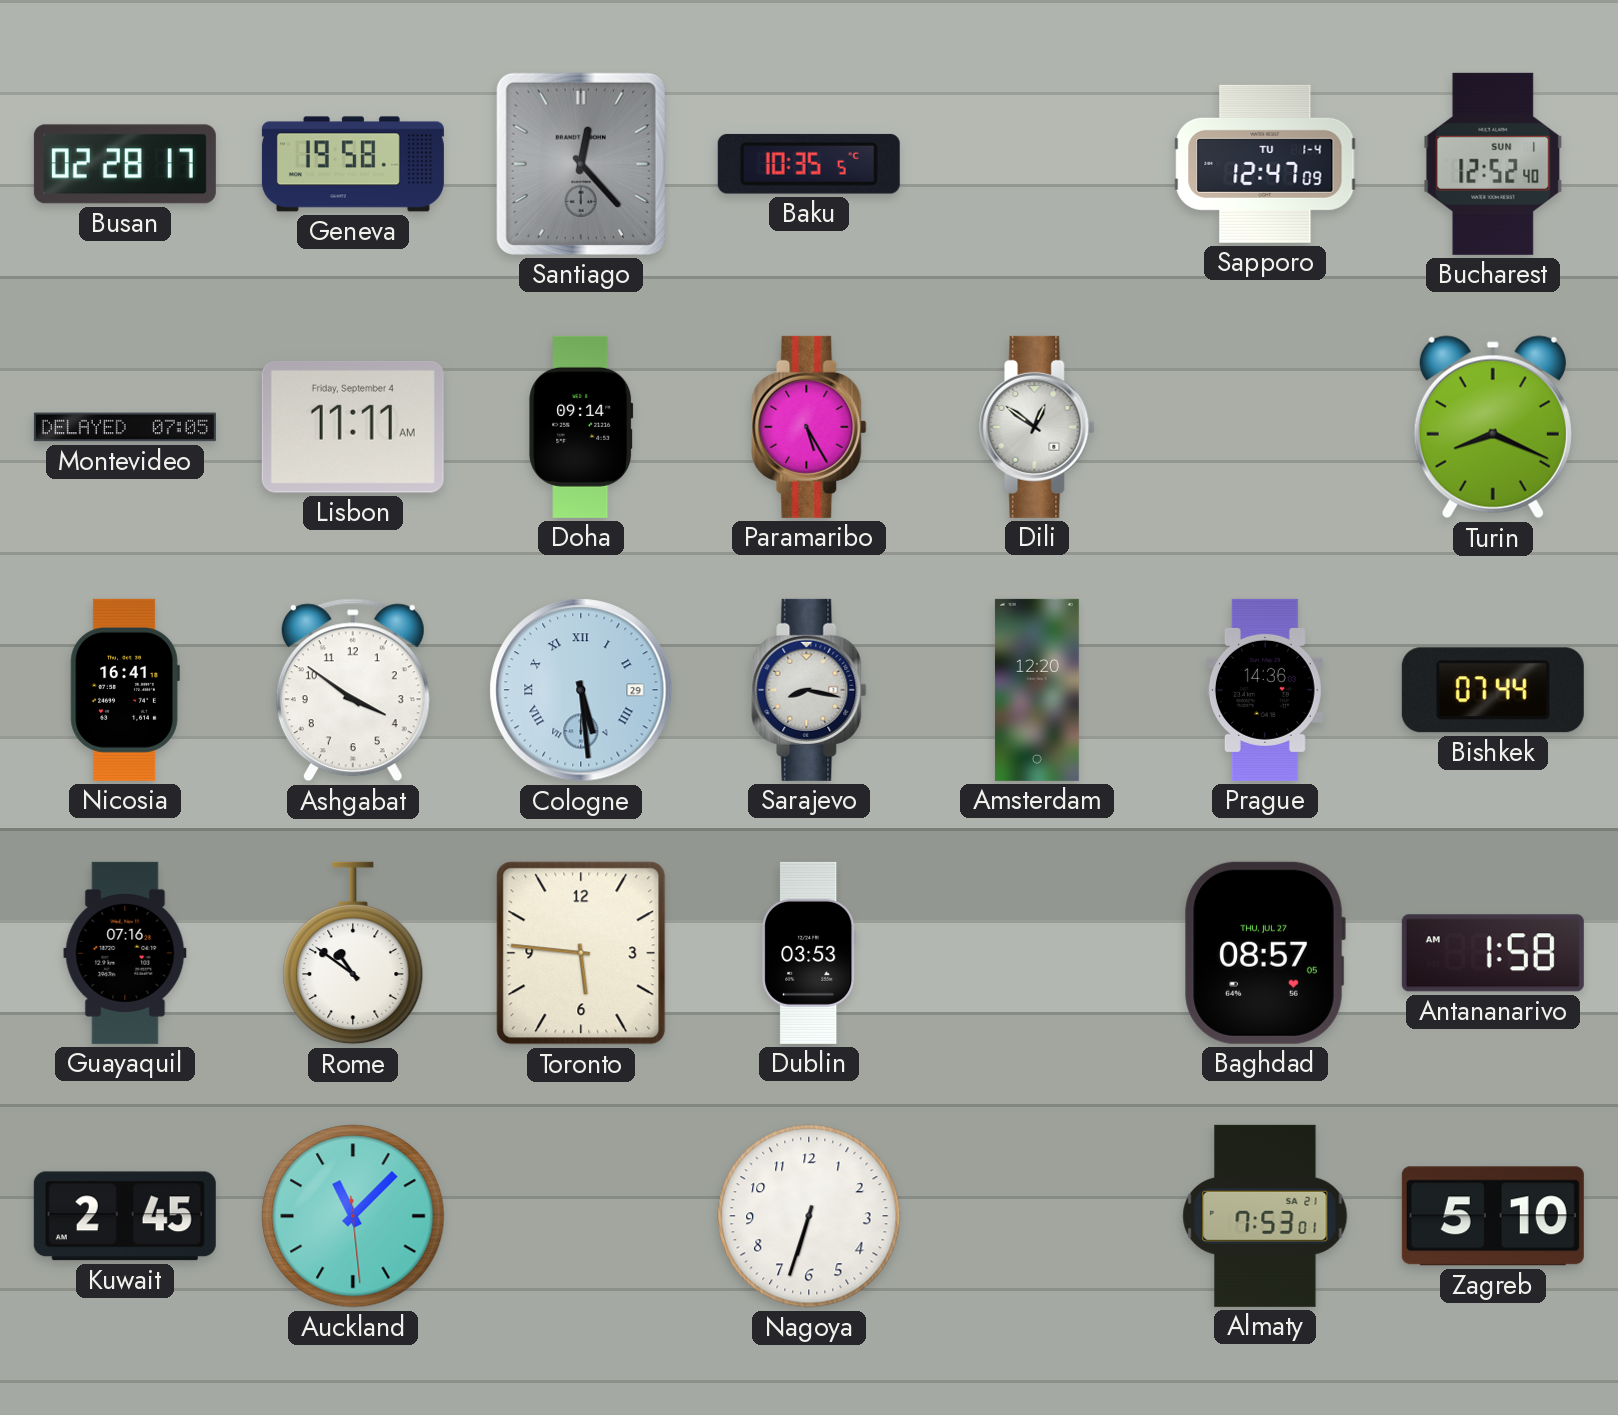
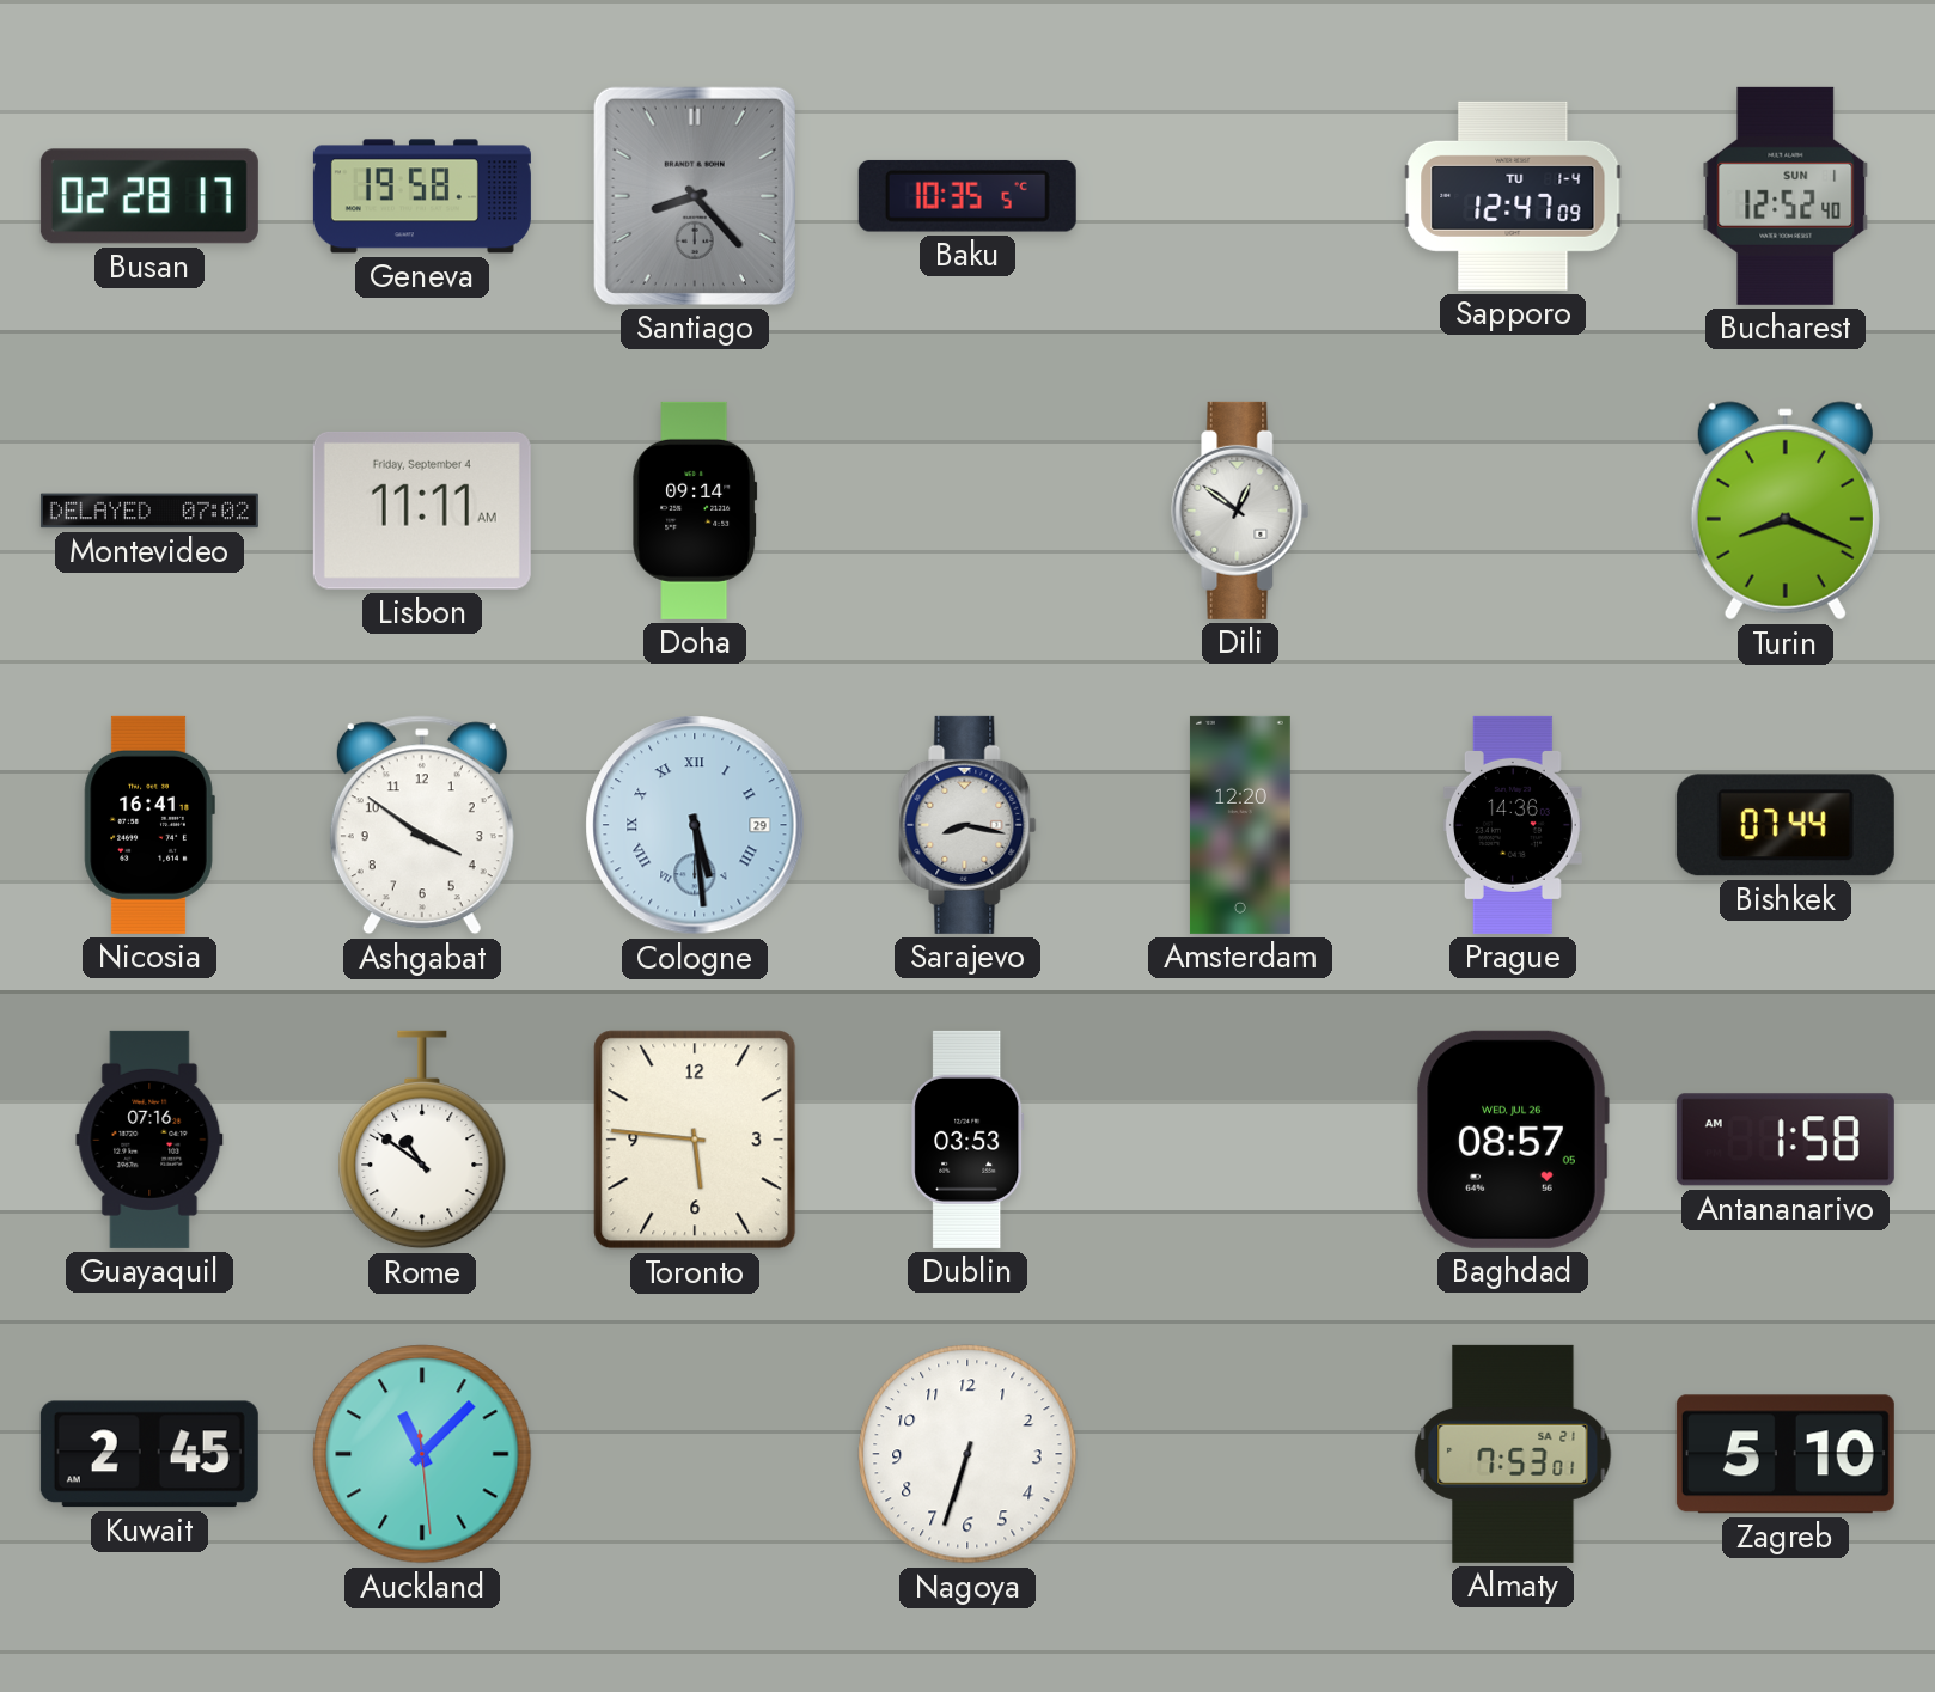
Santiago: 12:23 -> 8:23 (695, 196)
Montevideo: 07:05 -> 07:02 (149, 511)
Paramaribo: 5:25 -> none (809, 427)
Baghdad date: THU, JUL 27 -> WED, JUL 26 (1513, 1140)
